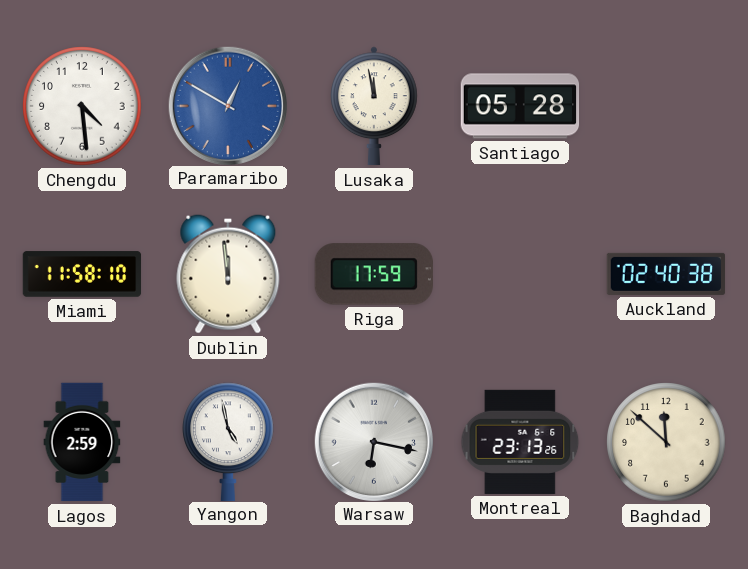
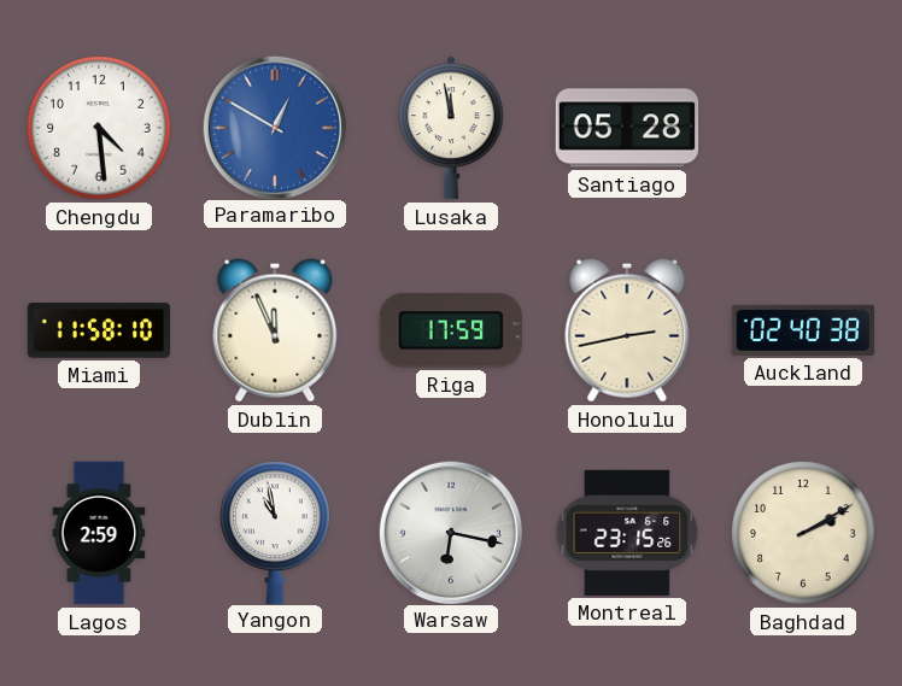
Dublin: 11:59 -> 11:56 (275, 330)
Honolulu: none -> 2:43 (627, 330)
Yangon: 4:58 -> 10:58 (276, 532)
Montreal: 23:13 -> 23:15 (627, 533)
Baghdad: 11:52 -> 2:10 (803, 533)
